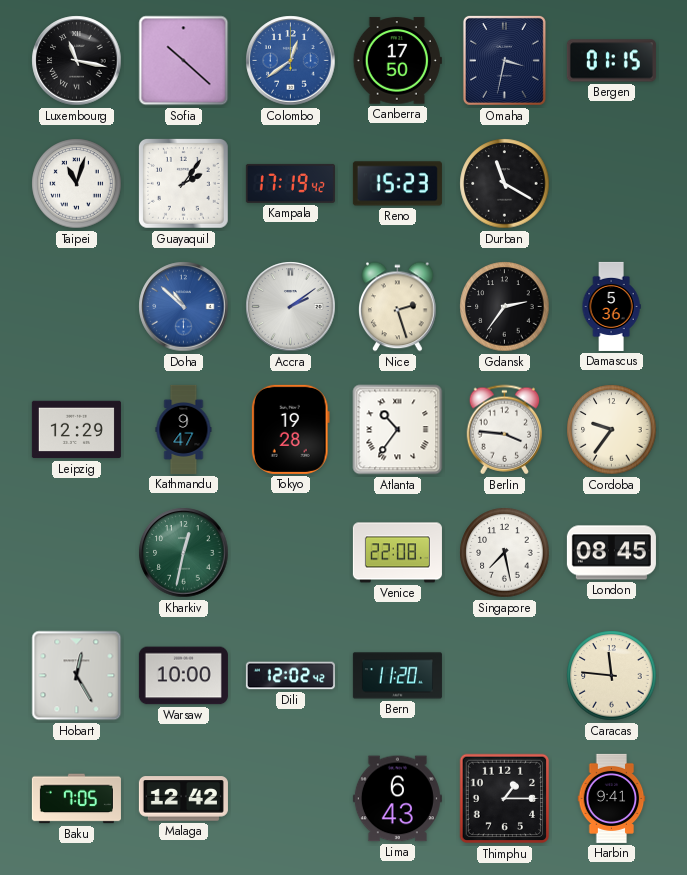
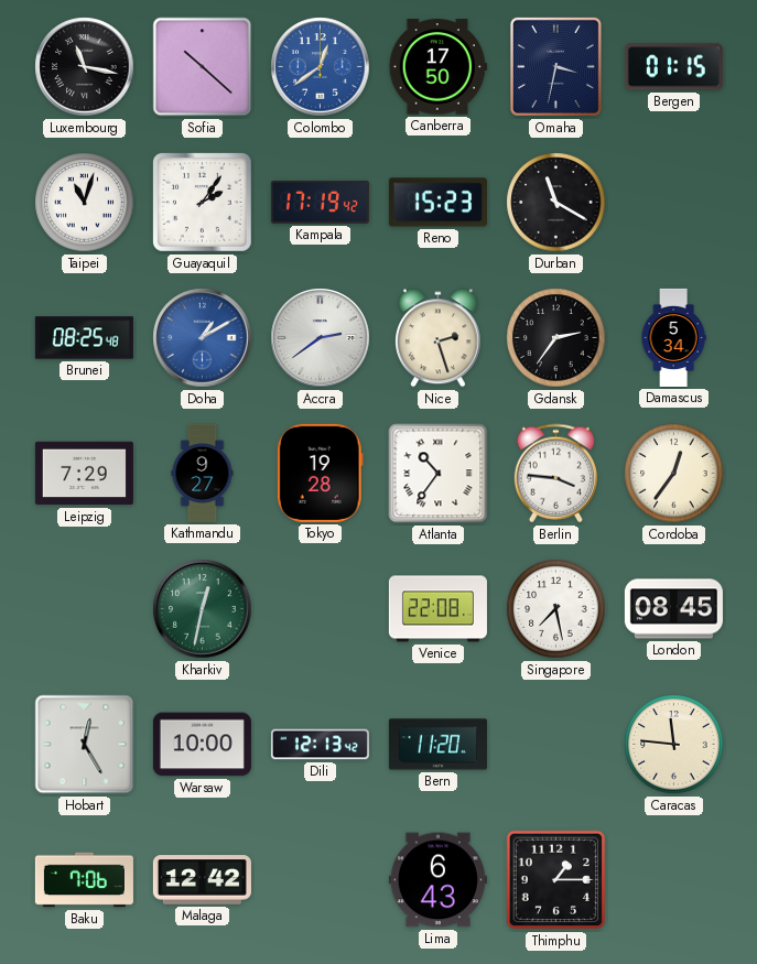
Brunei: none -> 08:25 (84, 338)
Doha: 10:52 -> 1:10 (203, 338)
Accra: 2:09 -> 2:39 (321, 338)
Damascus: 5:36 -> 5:34 (673, 337)
Leipzig: 12:29 -> 7:29 (84, 474)
Kathmandu: 9:47 -> 9:27 (203, 473)
Cordoba: 9:36 -> 12:36 (674, 474)
Dili: 12:02 -> 12:13 (320, 745)
Baku: 7:05 -> 7:06 (84, 880)
Harbin: 9:41 -> none (612, 798)
